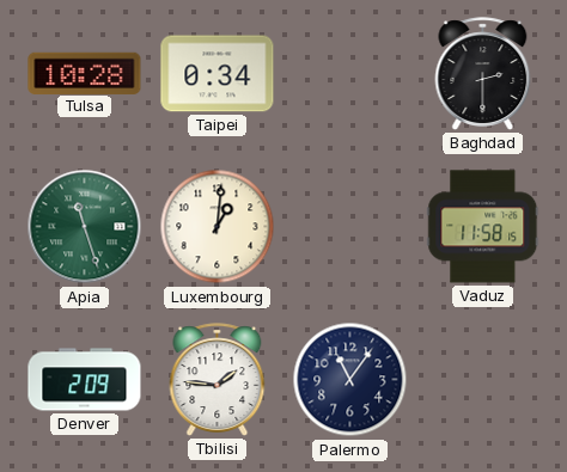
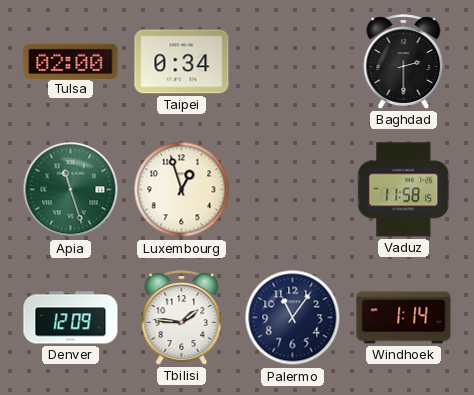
Tulsa: 10:28 -> 02:00 (71, 61)
Luxembourg: 1:01 -> 12:57 (182, 190)
Denver: 2:09 -> 12:09 (71, 318)
Windhoek: none -> 1:14 (404, 318)
